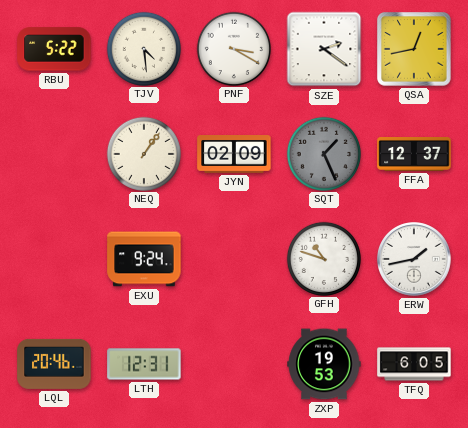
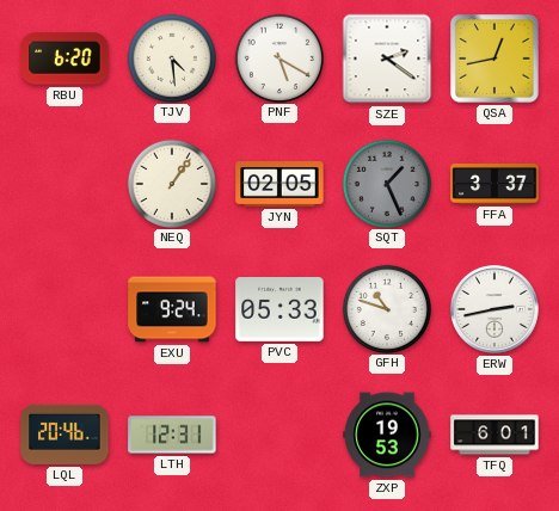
RBU: 5:22 -> 6:20 (64, 59)
PNF: 3:20 -> 5:20 (278, 57)
JYN: 02:09 -> 02:05 (279, 185)
FFA: 12:37 -> 3:37 (494, 185)
PVC: none -> 05:33 (279, 310)
ERW: 1:43 -> 2:43 (494, 309)
TFQ: 6:05 -> 6:01 (494, 435)
